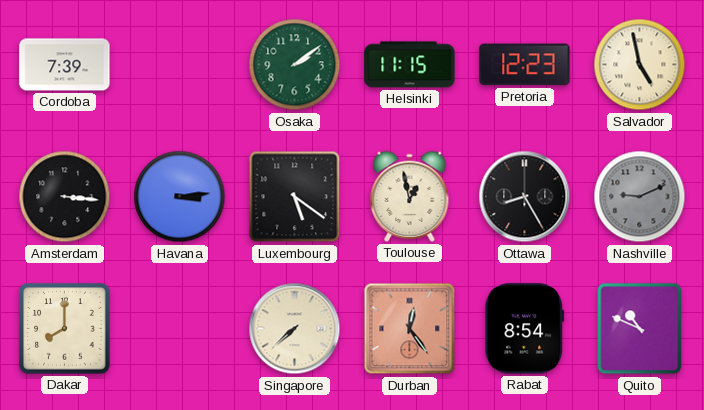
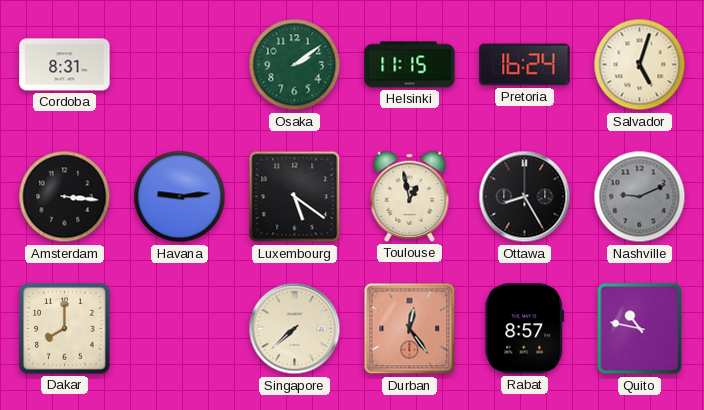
Cordoba: 7:39 -> 8:31 (65, 65)
Pretoria: 12:23 -> 16:24 (525, 65)
Salvador: 4:58 -> 5:03 (640, 65)
Havana: 3:14 -> 9:14 (180, 197)
Rabat: 8:54 -> 8:57 (525, 329)
Quito: 10:49 -> 10:47 (640, 329)
